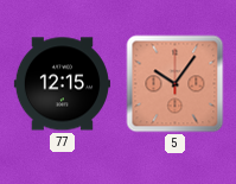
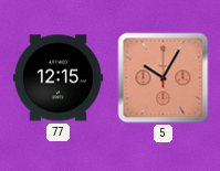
5: 10:06 -> 10:05 (164, 78)
